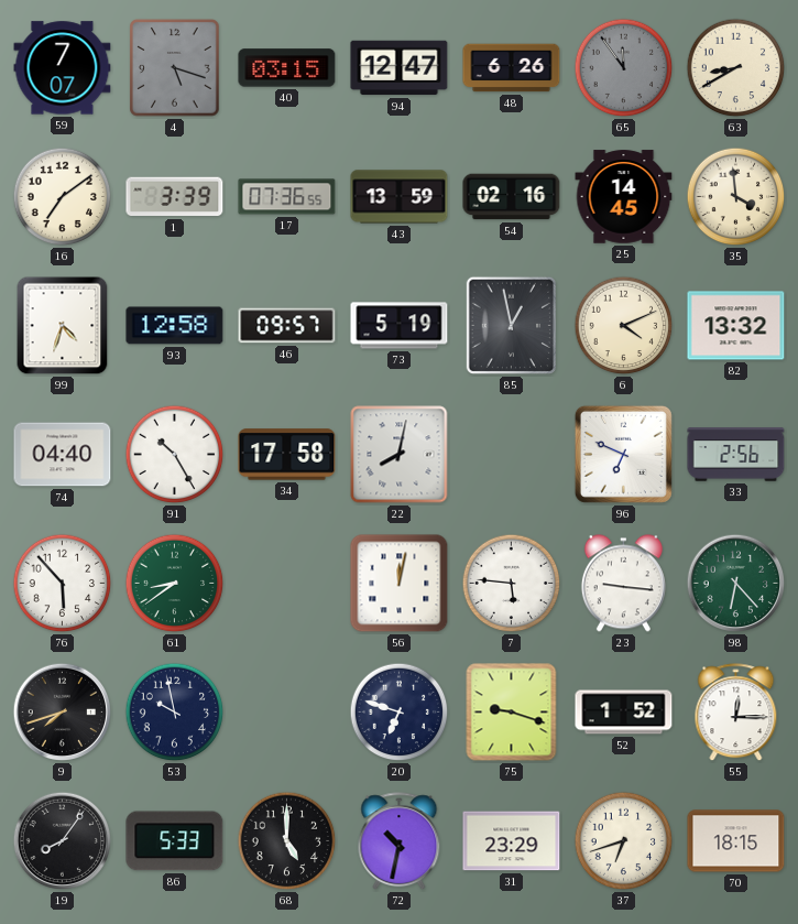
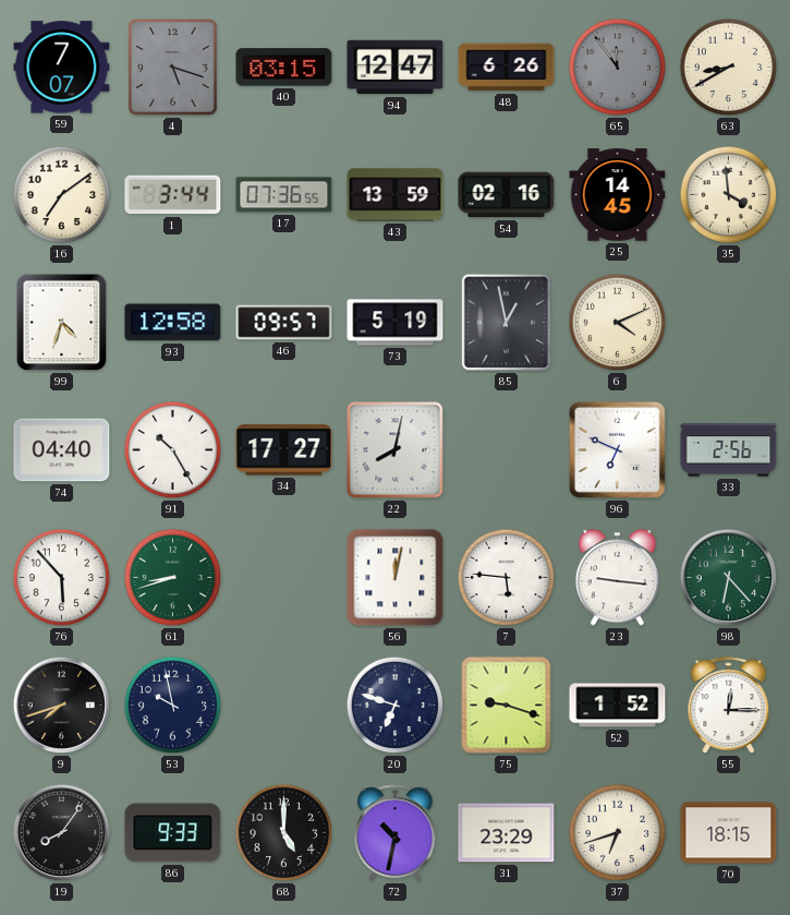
1: 3:39 -> 3:44 (173, 195)
82: 13:32 -> none (736, 326)
34: 17:58 -> 17:27 (284, 450)
61: 8:39 -> 8:42 (173, 578)
86: 5:33 -> 9:33 (173, 833)
